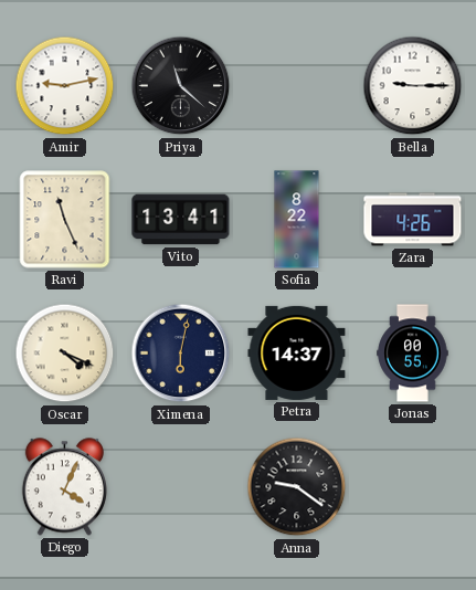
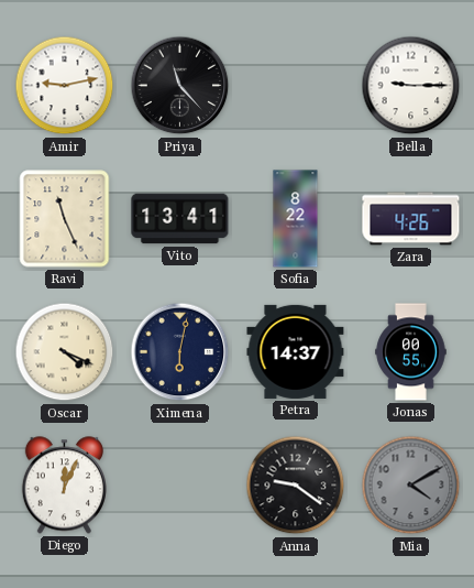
Priya: 11:22 -> 11:23 (180, 86)
Diego: 4:04 -> 12:04 (64, 486)
Mia: none -> 4:10 (411, 486)
